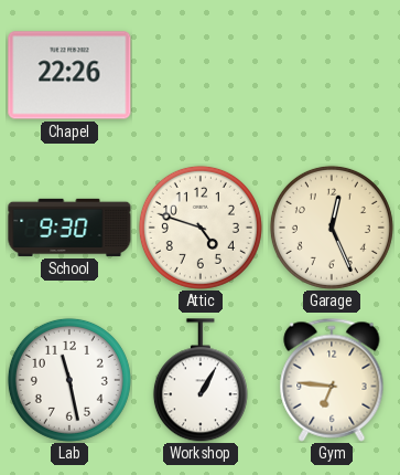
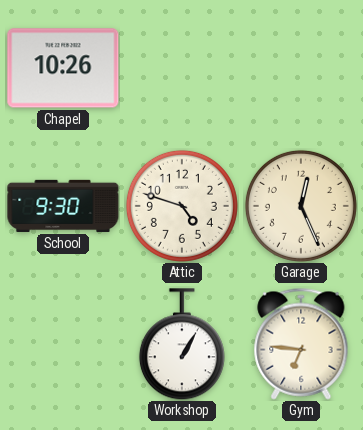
Chapel: 22:26 -> 10:26 (63, 68)
Lab: 11:28 -> none (69, 380)
